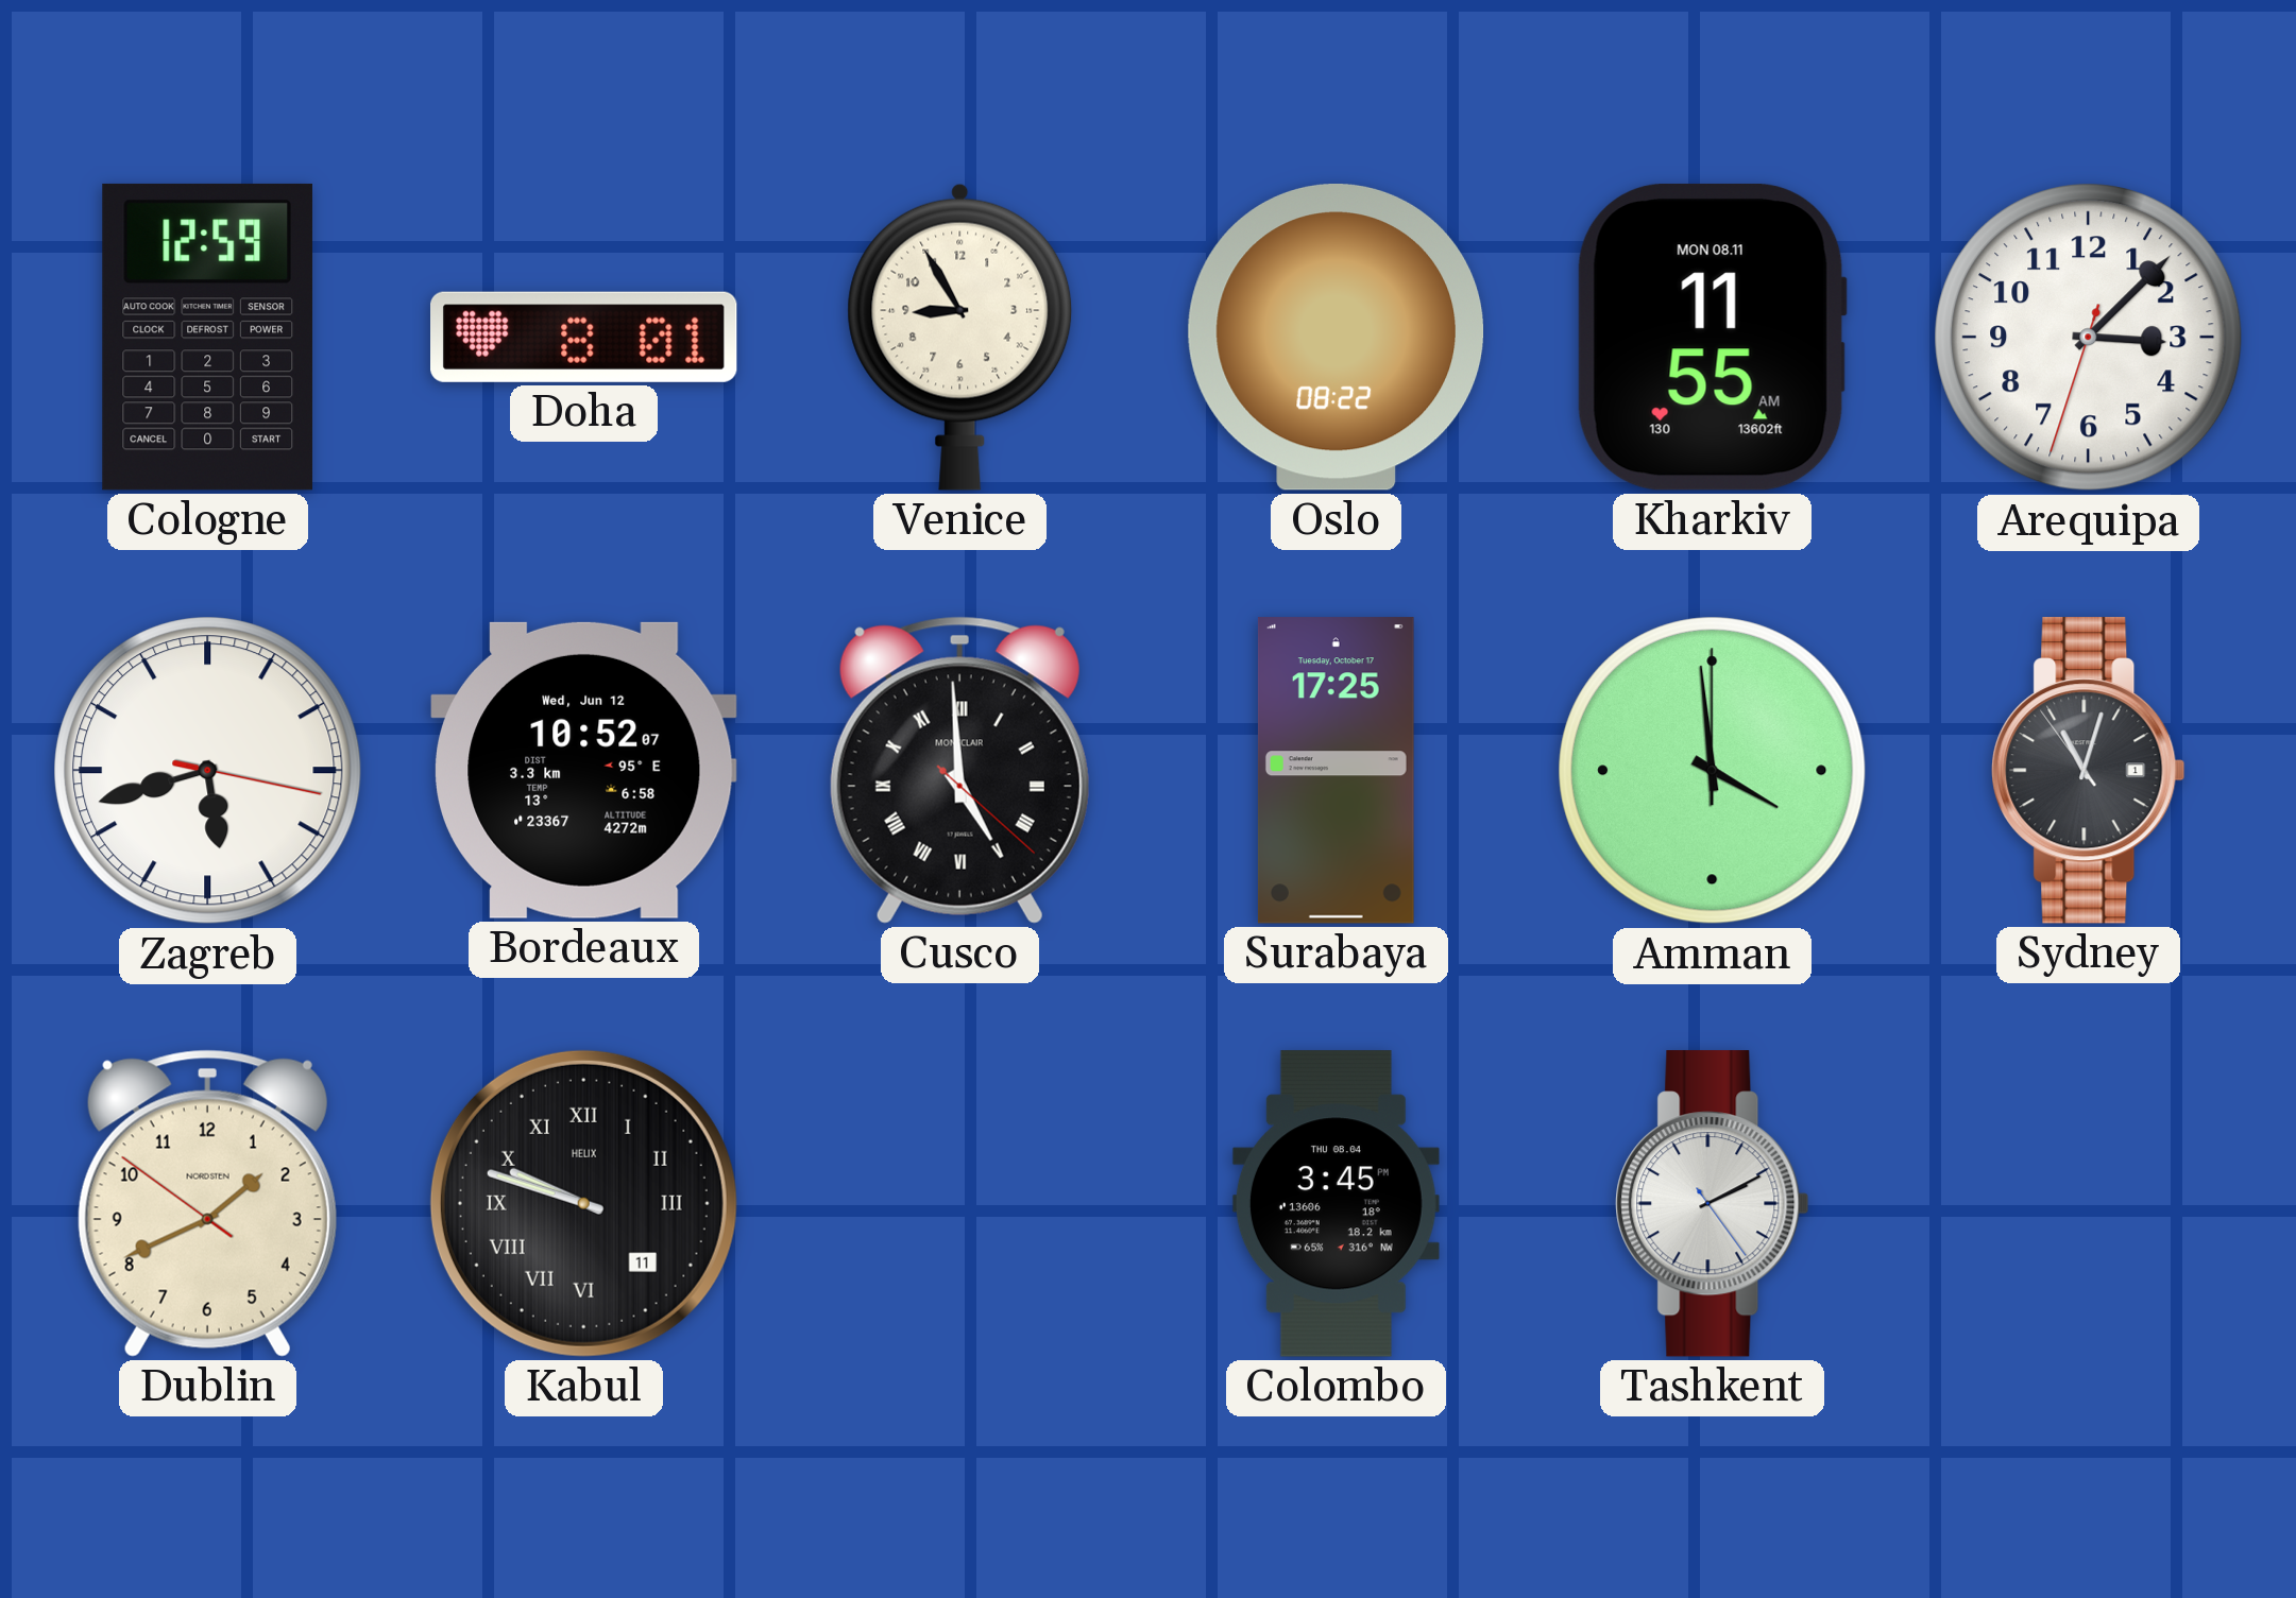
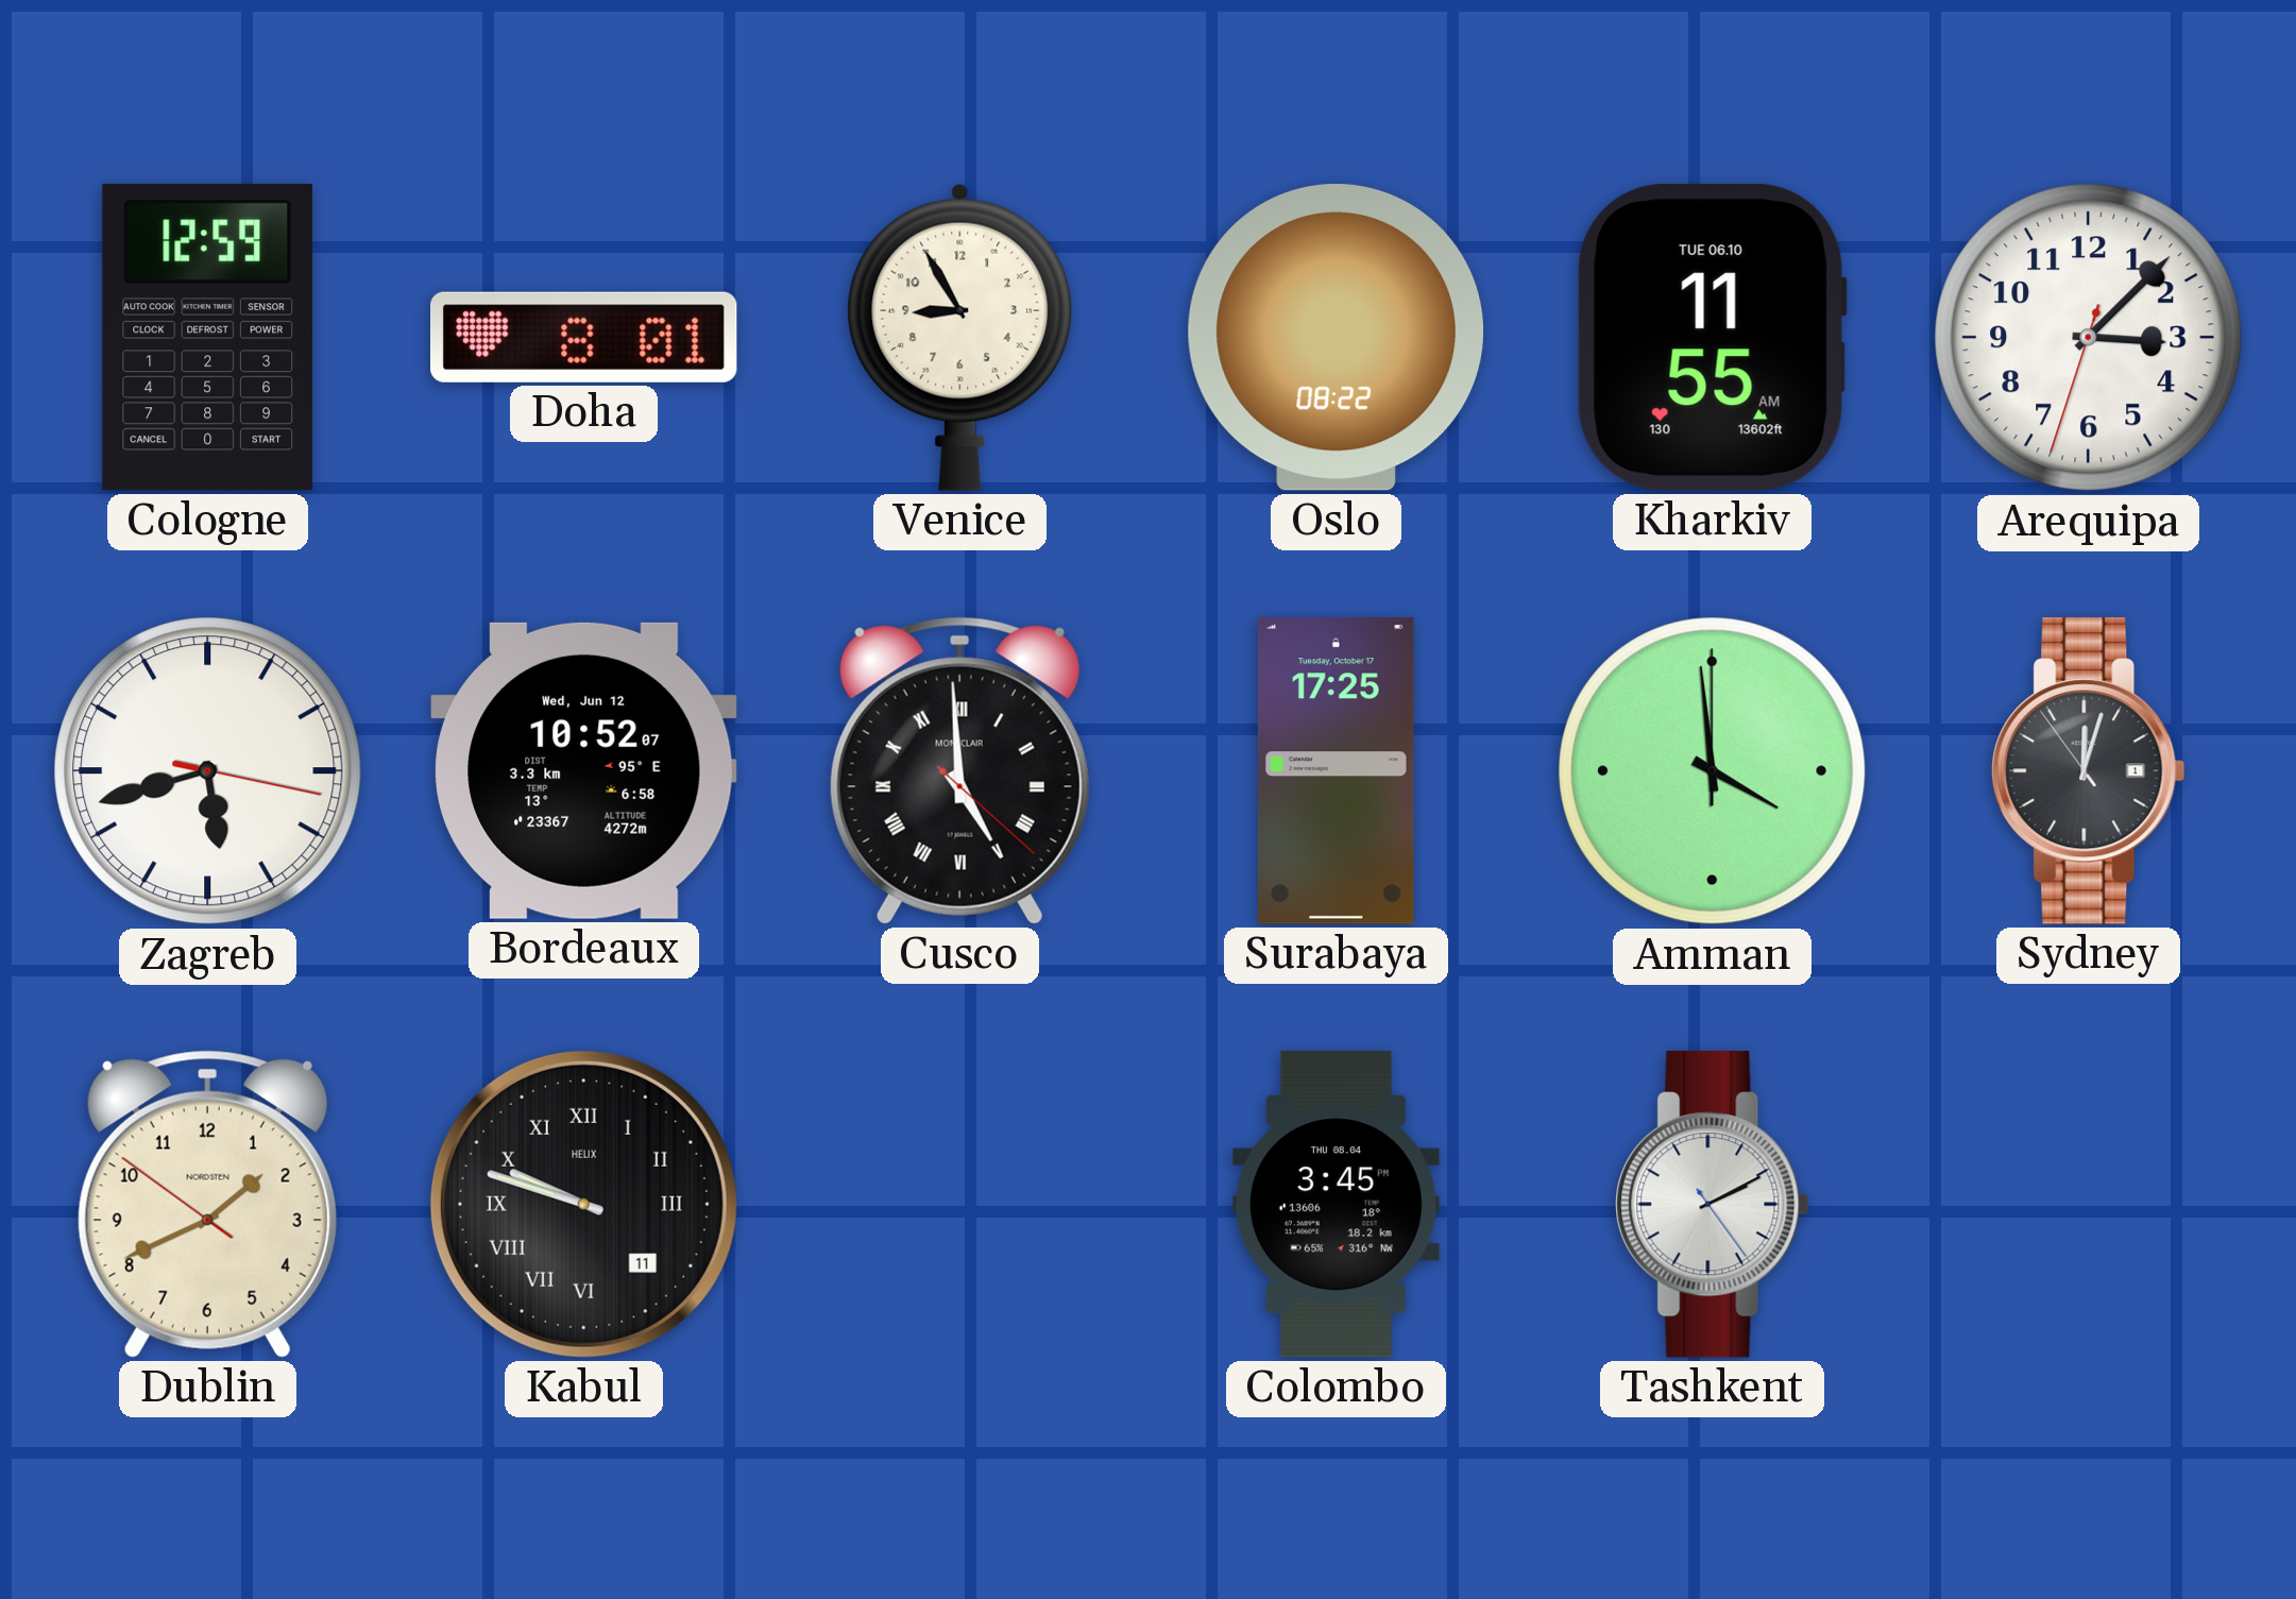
Kharkiv date: MON 08.11 -> TUE 06.10 (1712, 337)
Sydney: 11:02 -> 12:02 (2089, 771)
